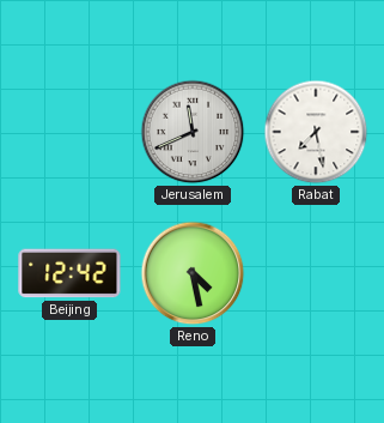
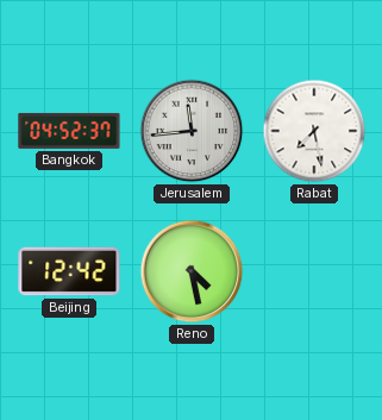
Bangkok: none -> 04:52 (69, 131)
Jerusalem: 11:41 -> 11:44 (192, 131)
